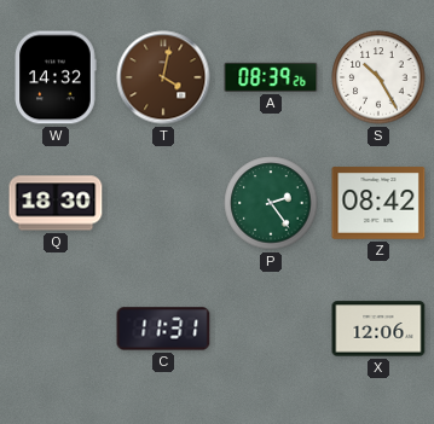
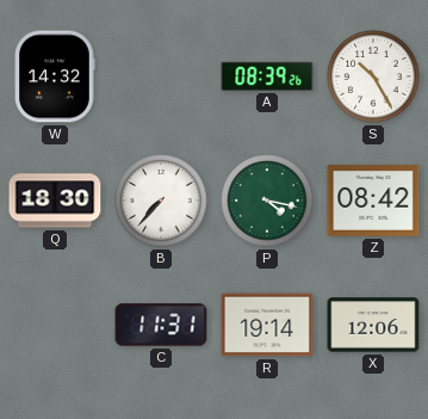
T: 4:02 -> none (163, 77)
B: none -> 7:37 (161, 201)
P: 2:24 -> 4:17 (267, 201)
R: none -> 19:14 (267, 325)
